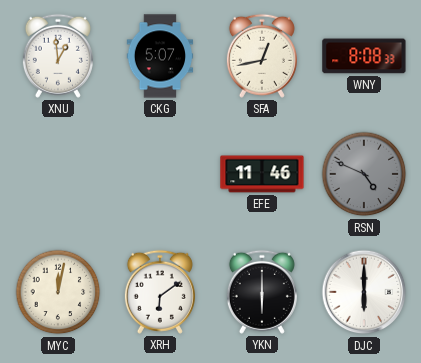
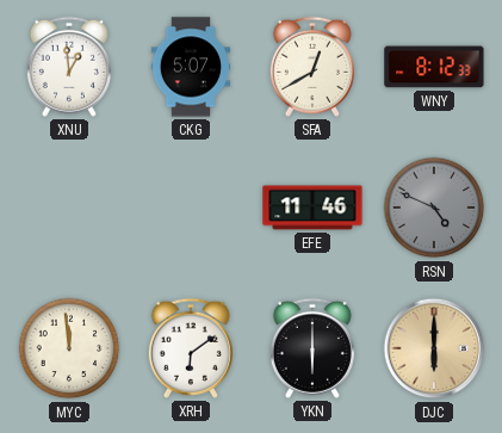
SFA: 12:43 -> 12:40 (312, 67)
WNY: 8:08 -> 8:12 (434, 67)
MYC: 12:02 -> 11:59 (69, 348)
DJC dial: white -> champagne (434, 348)
